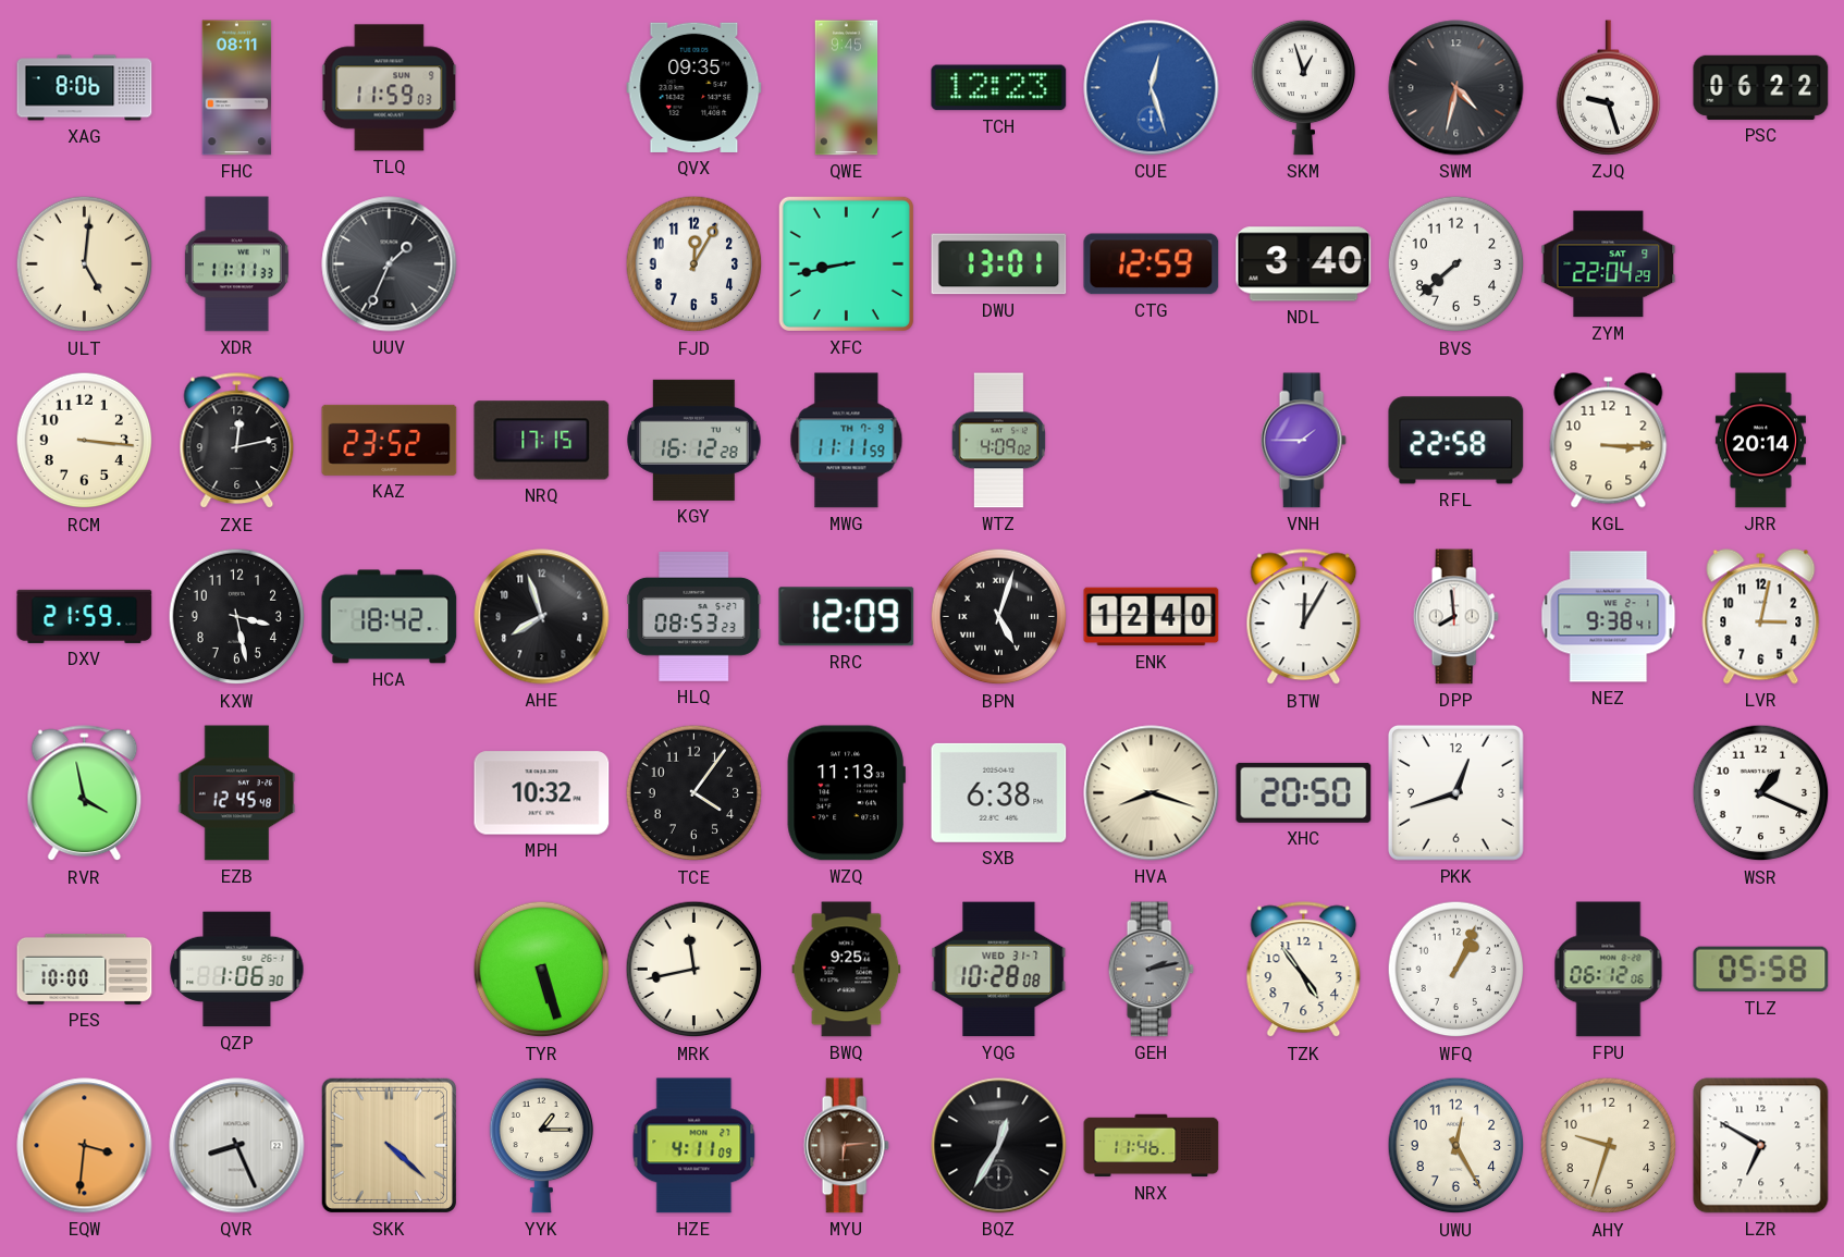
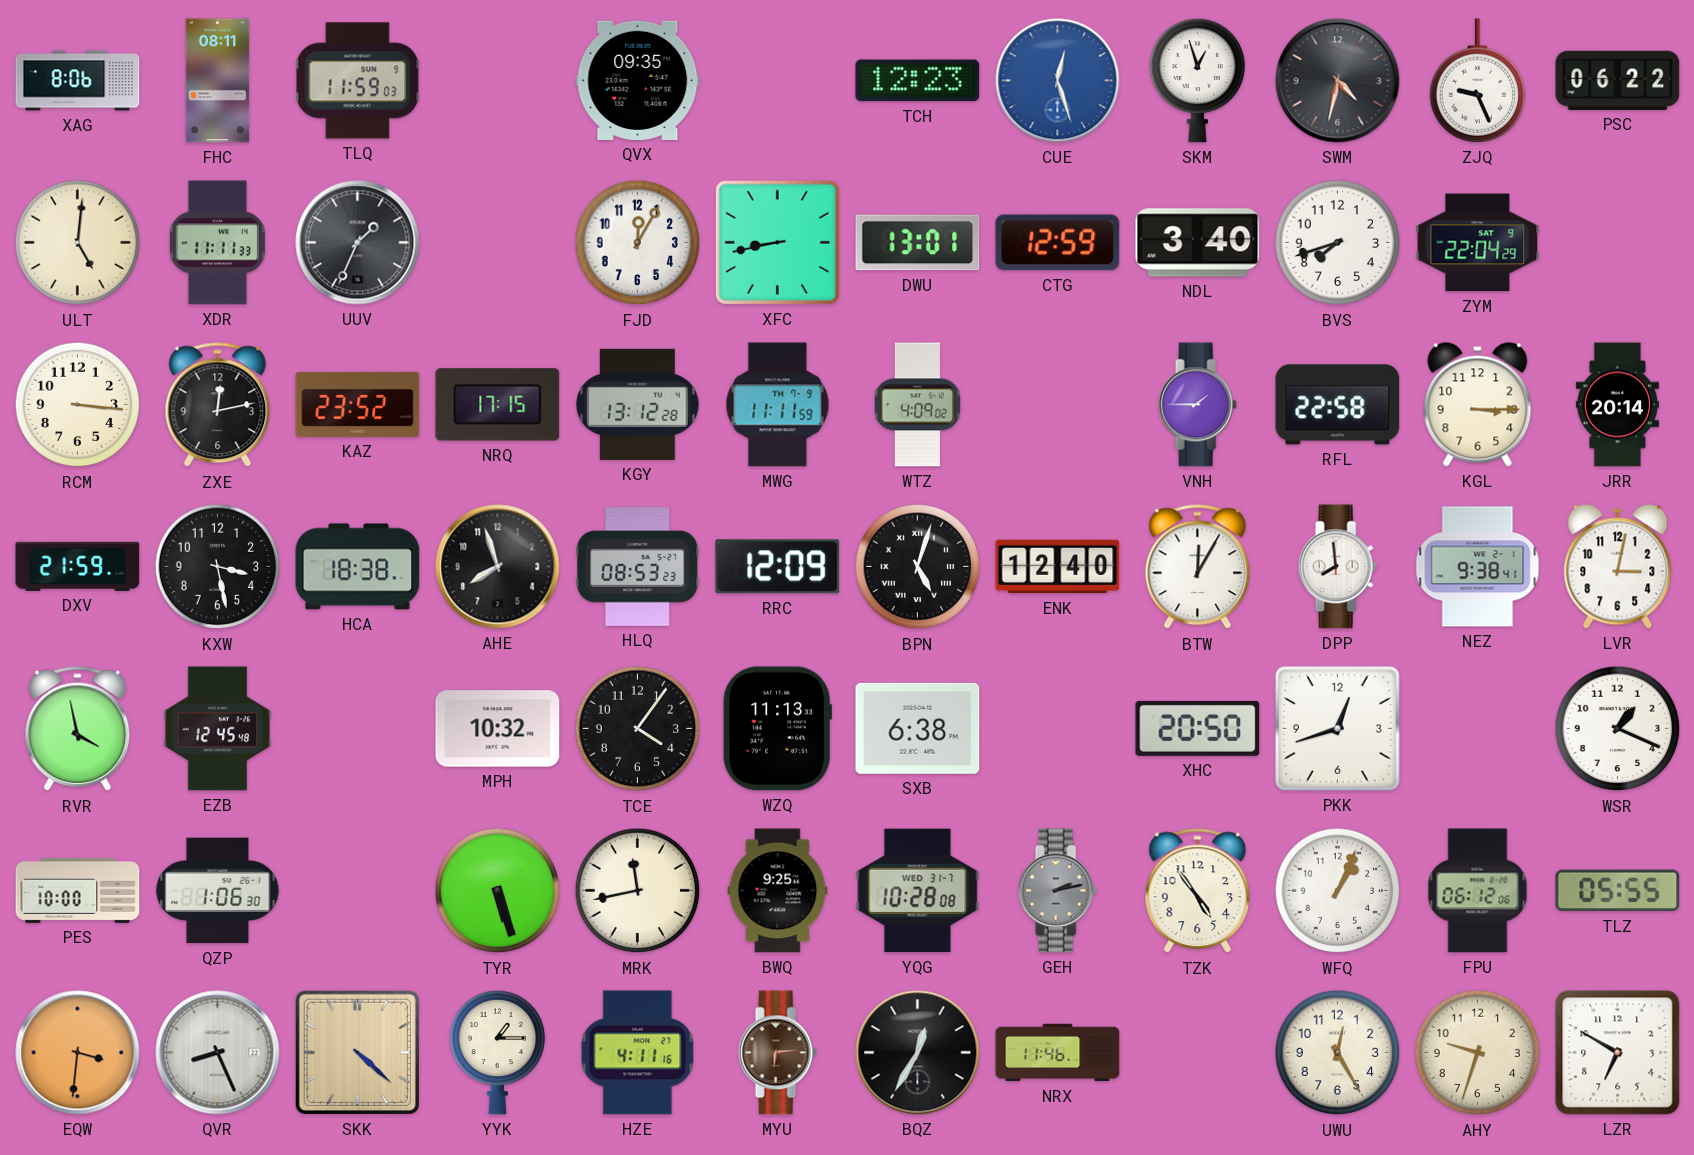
QWE: 9:45 -> none (847, 88)
ZJQ: 9:27 -> 9:26 (1478, 81)
BVS: 7:38 -> 7:42 (1338, 243)
KGY: 16:12 -> 13:12 (638, 404)
HCA: 18:42 -> 18:38 (358, 567)
HVA: 8:18 -> none (1152, 793)
TLZ: 05:58 -> 05:55 (1618, 891)
HZE: 4:11:09 -> 4:11:16 (638, 1053)
